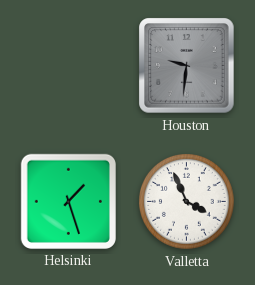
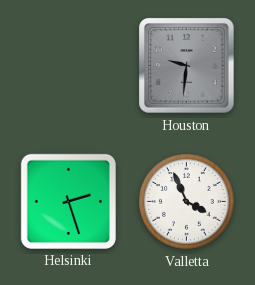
Helsinki: 1:27 -> 2:27 (68, 201)
